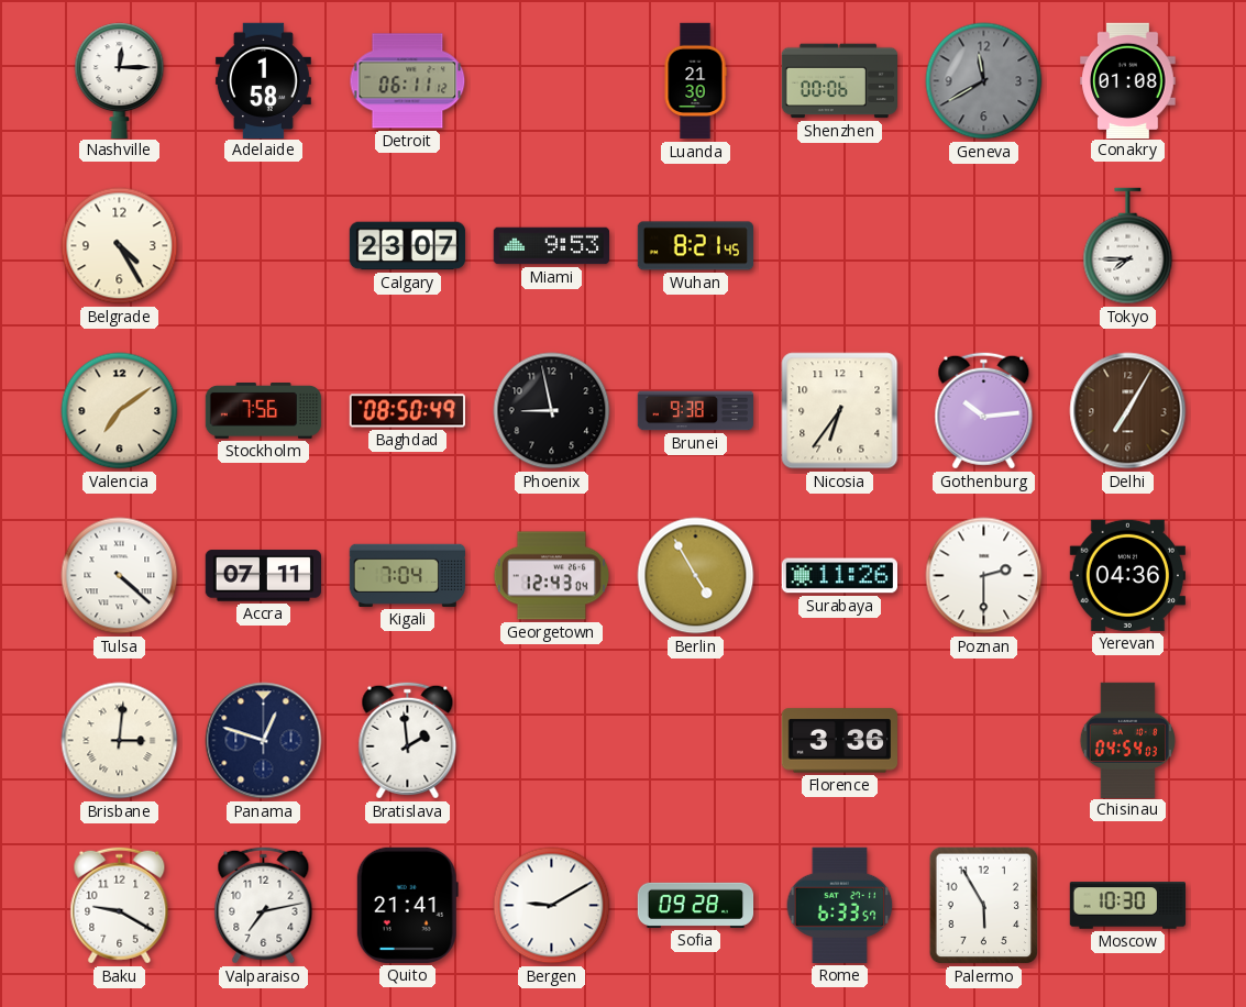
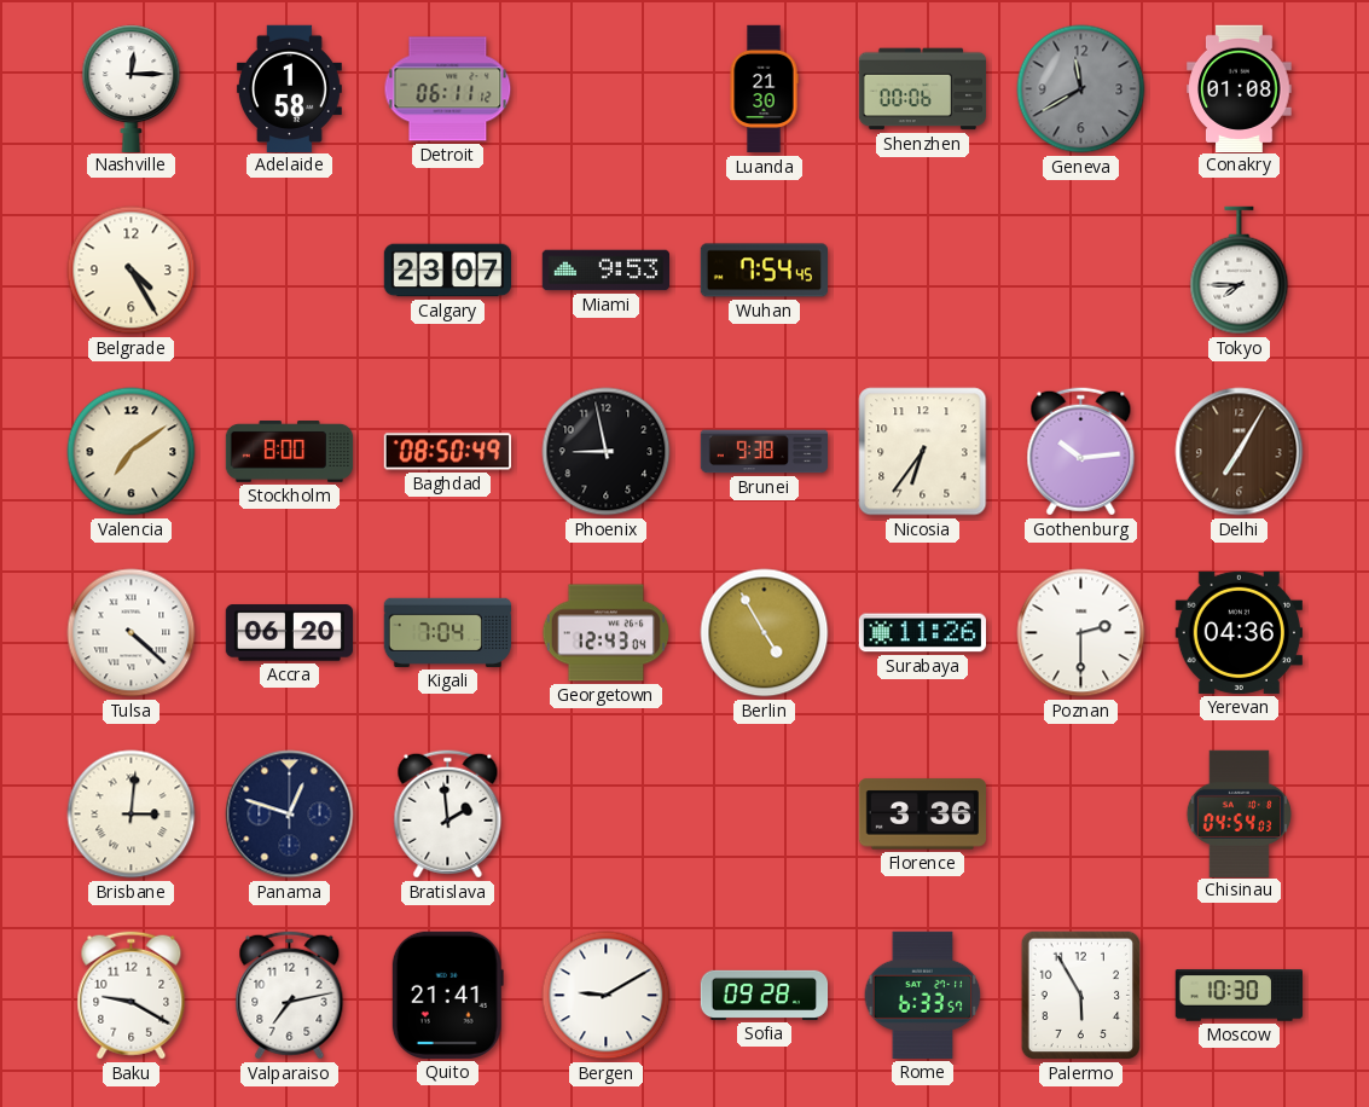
Wuhan: 8:21 -> 7:54 (764, 271)
Stockholm: 7:56 -> 8:00 (290, 452)
Accra: 07:11 -> 06:20 (289, 633)
